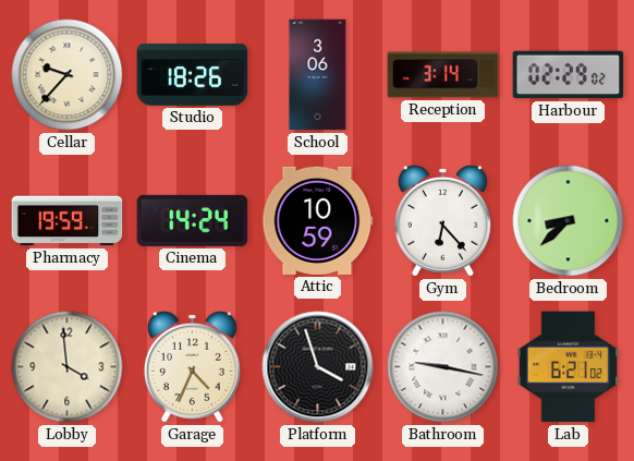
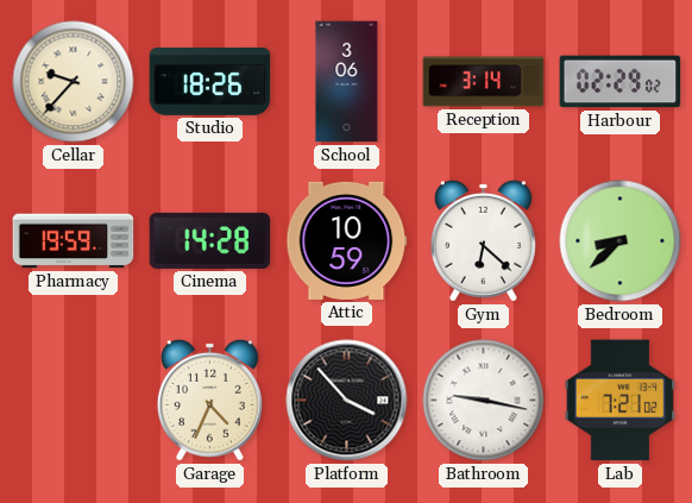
Cinema: 14:24 -> 14:28 (210, 240)
Gym: 6:23 -> 6:22 (483, 240)
Lobby: 3:59 -> none (68, 367)
Platform: 3:57 -> 3:53 (347, 401)
Lab: 6:21 -> 7:21 (621, 401)
